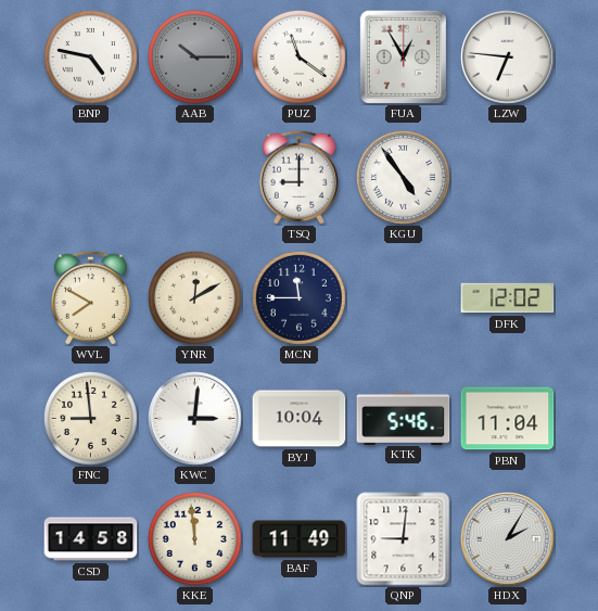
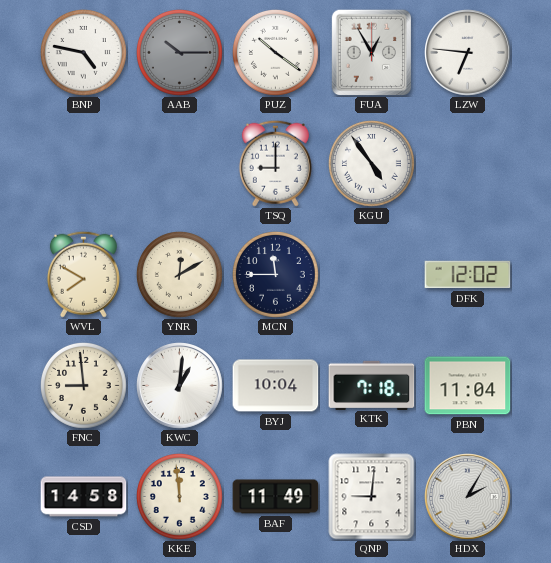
PUZ: 11:21 -> 10:21 (275, 52)
KWC: 3:01 -> 1:01 (180, 386)
KTK: 5:46 -> 7:18 (372, 385)
